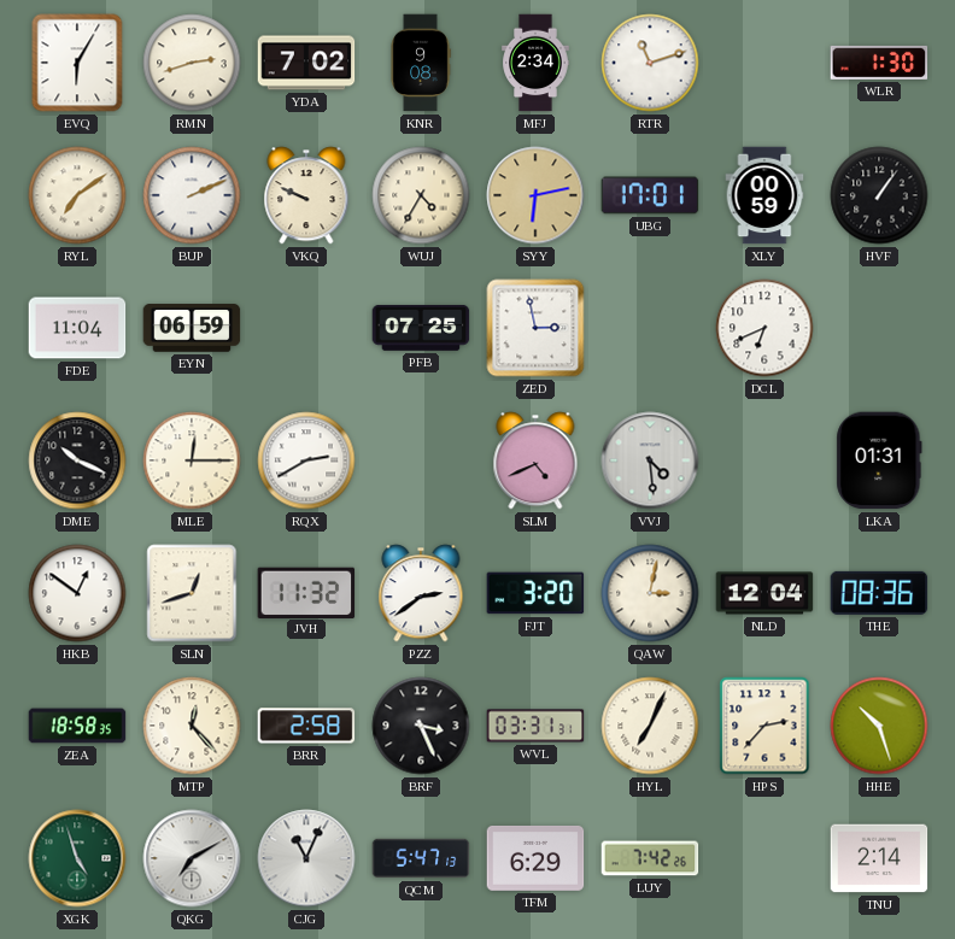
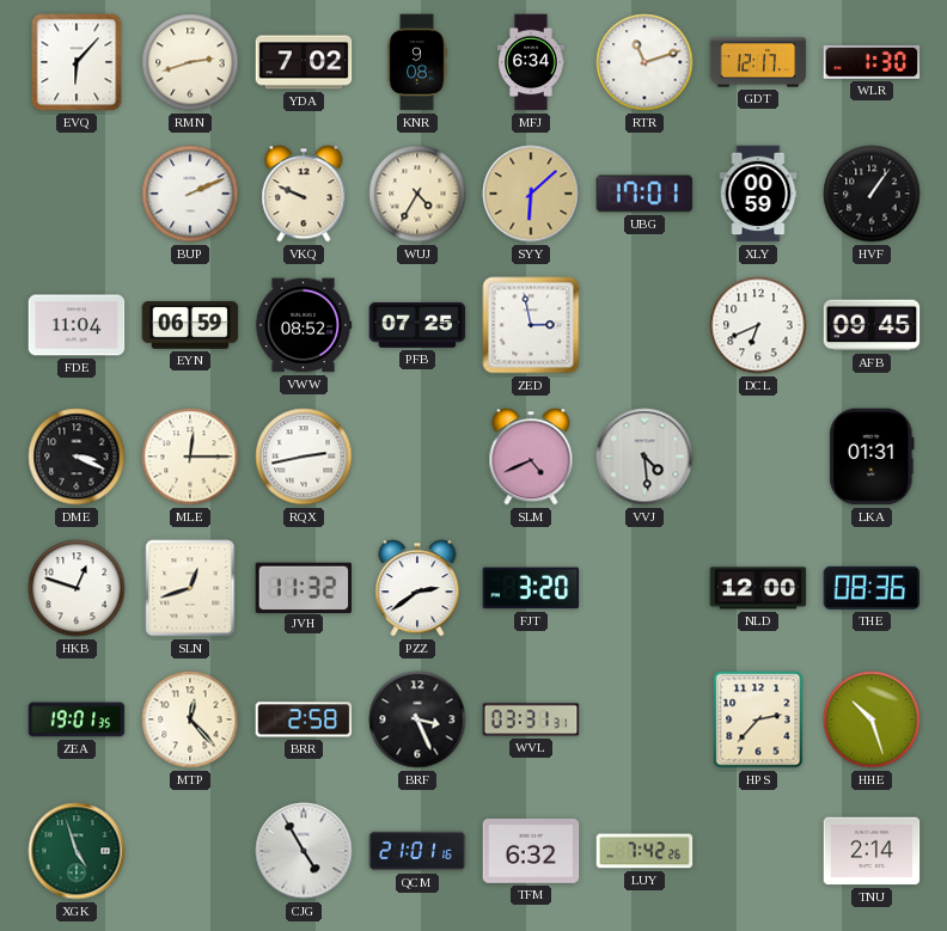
EVQ: 6:05 -> 6:07 (77, 62)
MFJ: 2:34 -> 6:34 (531, 62)
GDT: none -> 12:17 (758, 62)
RYL: 7:09 -> none (77, 195)
SYY: 6:13 -> 6:08 (531, 194)
VWW: none -> 08:52 (304, 325)
AFB: none -> 09:45 (872, 325)
DME: 10:19 -> 3:19 (77, 457)
RQX: 2:40 -> 2:43 (304, 457)
HKB: 12:51 -> 12:48 (77, 588)
QAW: 3:02 -> none (650, 593)
NLD: 12:04 -> 12:00 (758, 588)
ZEA: 18:58 -> 19:01 (77, 719)
HYL: 7:04 -> none (650, 726)
QKG: 7:10 -> none (192, 858)
CJG: 11:04 -> 4:55 (304, 851)
QCM: 5:47 -> 21:01 (417, 851)
TFM: 6:29 -> 6:32 (531, 851)
